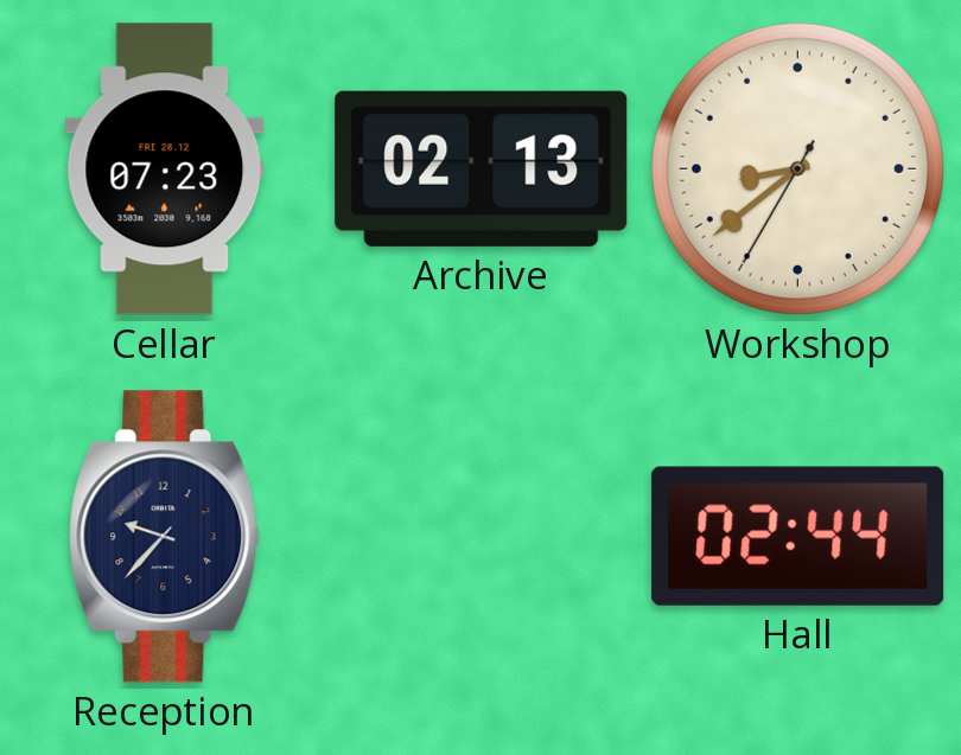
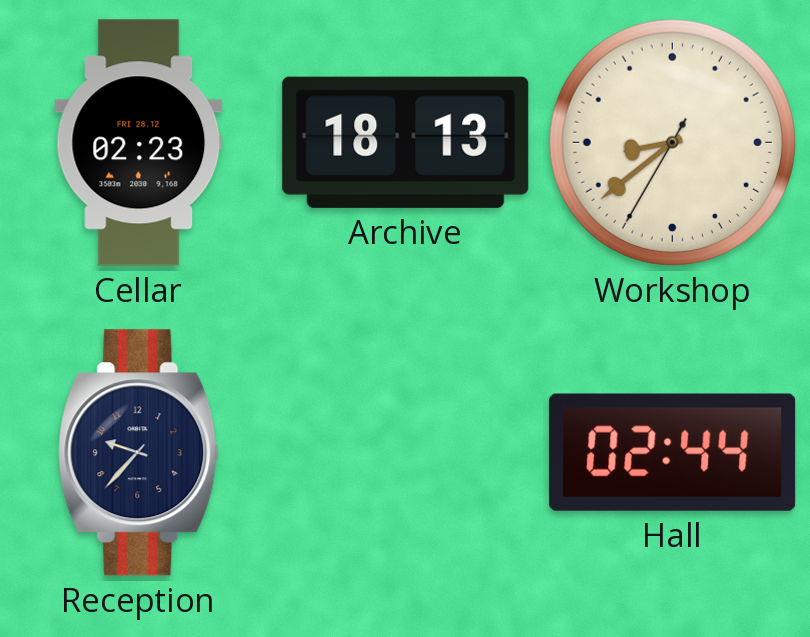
Cellar: 07:23 -> 02:23 (139, 143)
Archive: 02:13 -> 18:13 (406, 142)
